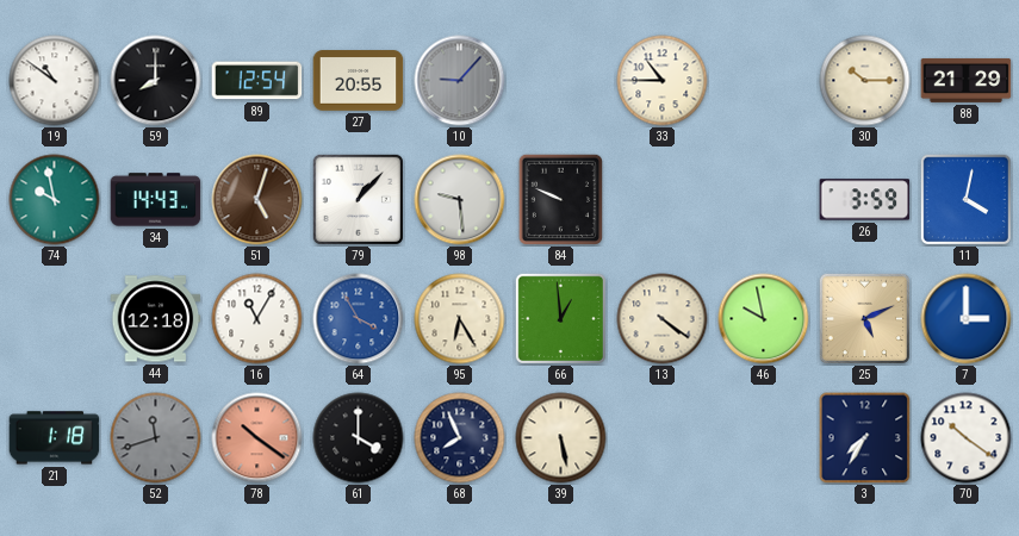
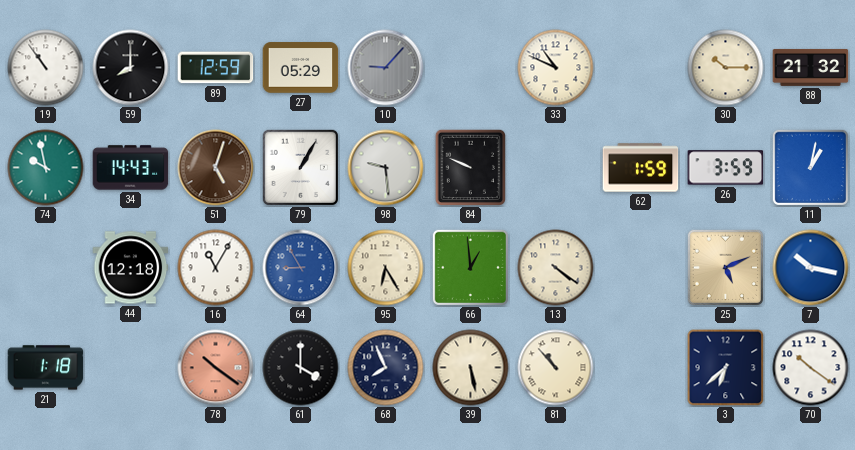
19: 10:51 -> 10:54 (46, 68)
89: 12:54 -> 12:59 (216, 68)
27: 20:55 -> 05:29 (301, 68)
33: 10:45 -> 10:49 (556, 68)
88: 21:29 -> 21:32 (811, 67)
79: 1:07 -> 1:05 (300, 167)
62: none -> 1:59 (641, 168)
11: 4:02 -> 1:02 (810, 167)
64: 3:55 -> 8:55 (301, 268)
46: 9:58 -> none (764, 319)
7: 3:00 -> 10:17 (811, 268)
52: 11:42 -> none (156, 438)
81: none -> 10:53 (556, 368)
3: 7:35 -> 6:38 (726, 368)
